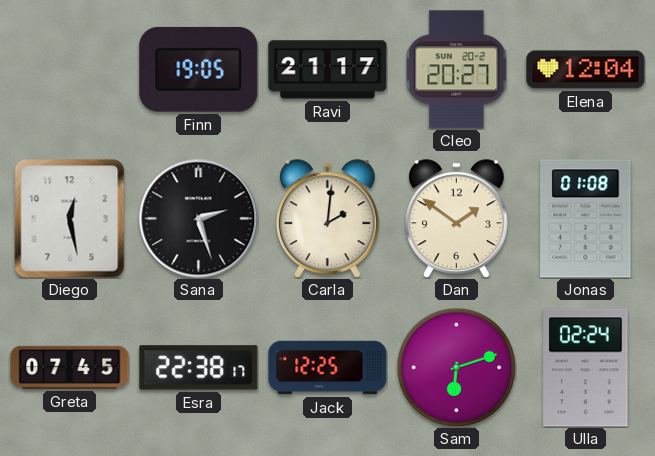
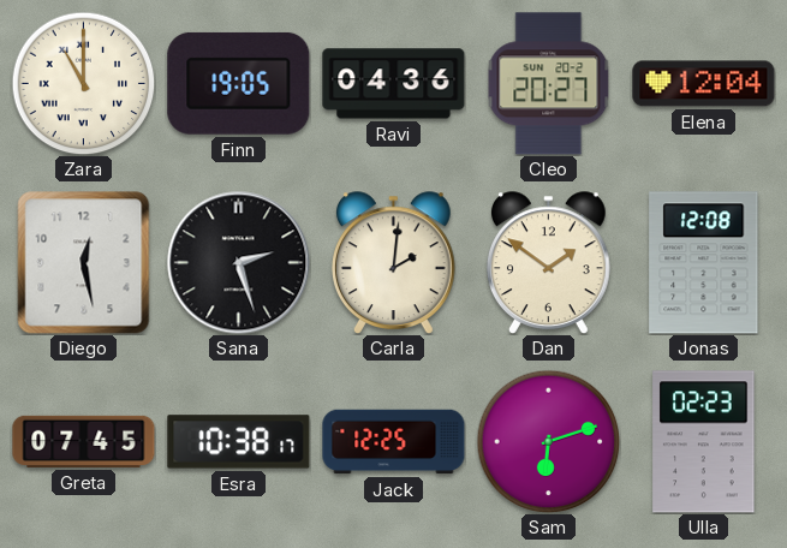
Zara: none -> 11:00 (83, 83)
Ravi: 21:17 -> 04:36 (394, 84)
Jonas: 01:08 -> 12:08 (704, 263)
Esra: 22:38 -> 10:38 (239, 442)
Ulla: 02:24 -> 02:23 (704, 442)
